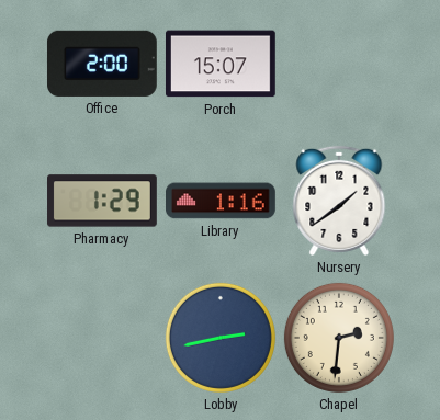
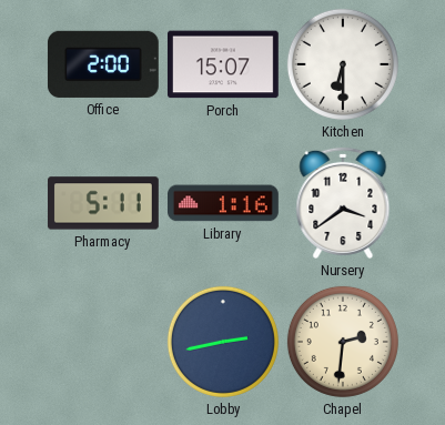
Kitchen: none -> 6:30 (343, 64)
Pharmacy: 1:29 -> 5:11 (104, 203)
Nursery: 1:39 -> 3:39 (343, 203)
